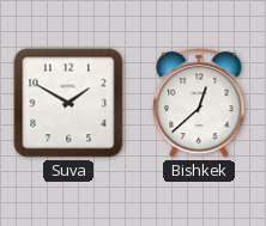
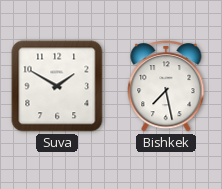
Bishkek: 12:38 -> 7:28 (166, 86)
